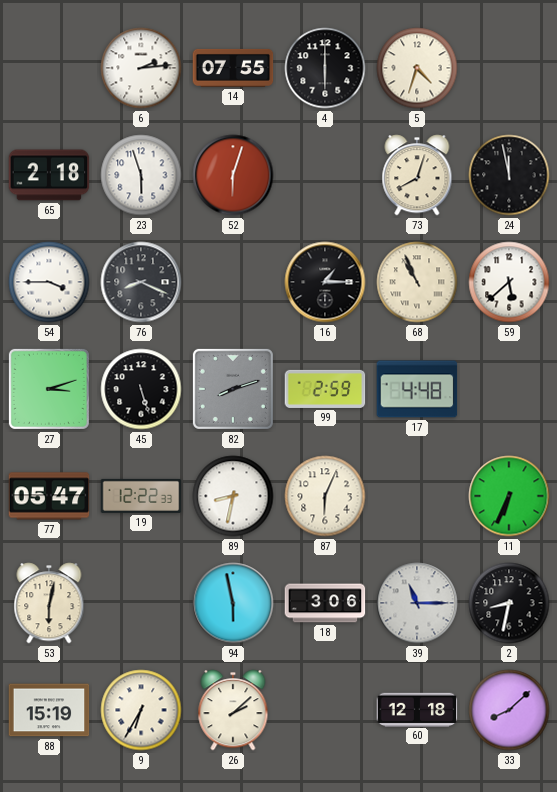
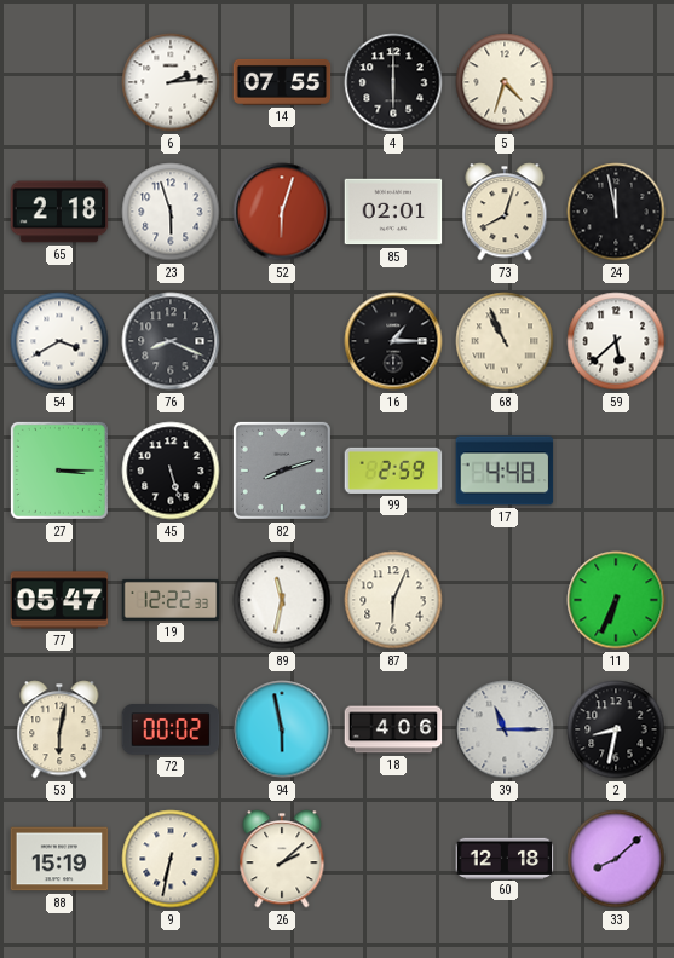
85: none -> 02:01 (393, 212)
54: 3:45 -> 3:40 (59, 341)
27: 3:12 -> 3:15 (59, 471)
89: 8:32 -> 11:32 (282, 600)
72: none -> 00:02 (171, 729)
18: 3:06 -> 4:06 (393, 729)
9: 6:35 -> 6:32 (171, 859)
